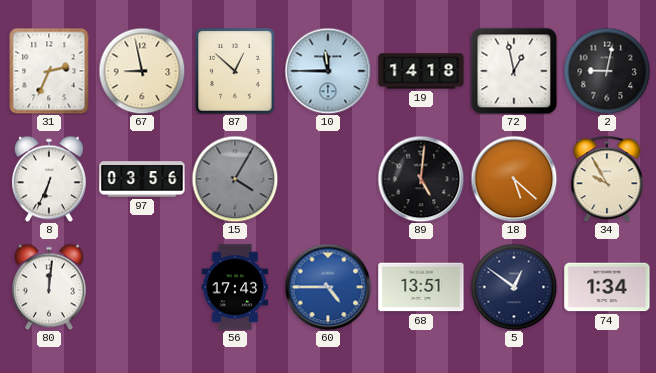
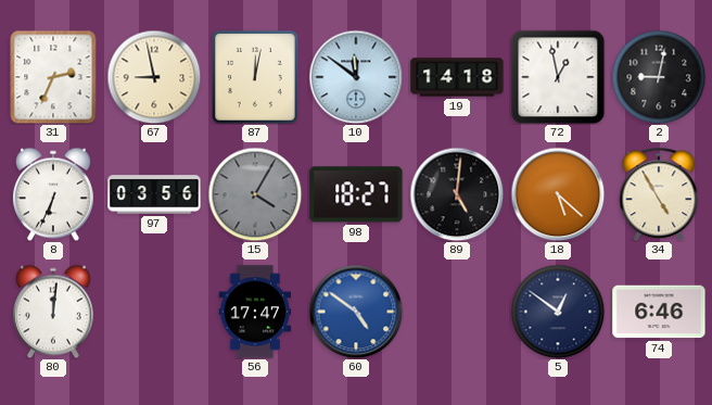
87: 12:52 -> 12:02 (255, 77)
10: 11:45 -> 11:51 (356, 77)
98: none -> 18:27 (356, 194)
34: 9:55 -> 4:55 (659, 194)
56: 17:43 -> 17:47 (255, 312)
60: 4:45 -> 4:51 (356, 312)
68: 13:51 -> none (421, 287)
74: 1:34 -> 6:46 (659, 312)
